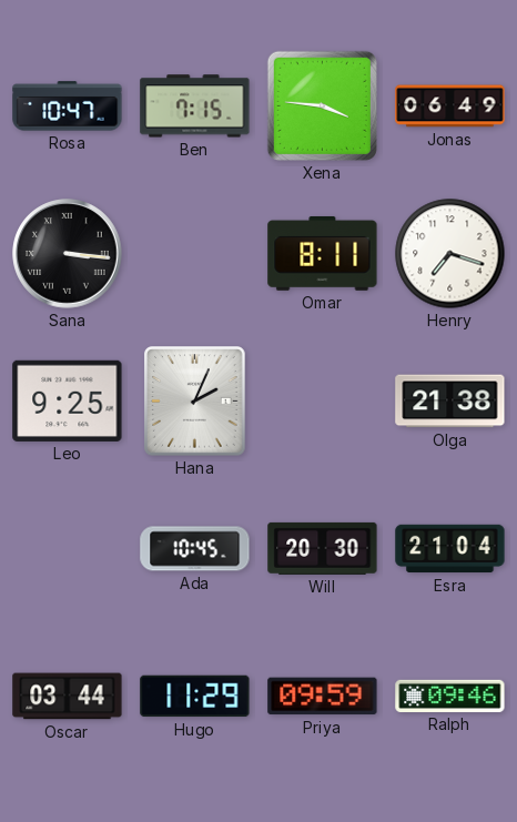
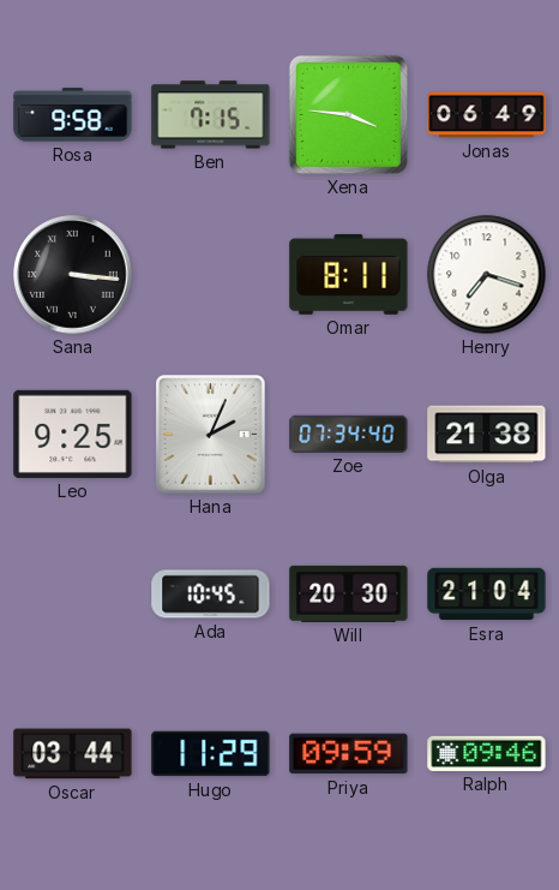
Rosa: 10:47 -> 9:58 (73, 115)
Zoe: none -> 07:34 (349, 434)
